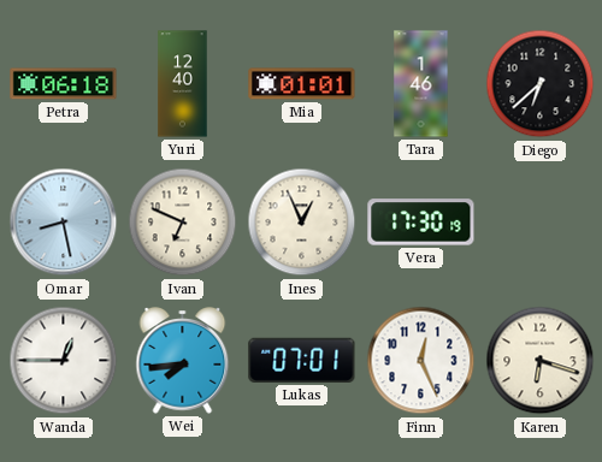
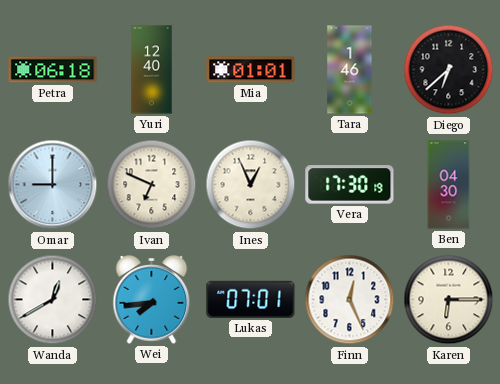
Omar: 8:28 -> 9:00 (53, 185)
Ben: none -> 04:30 (449, 185)
Wanda: 12:45 -> 12:40 (53, 300)
Karen: 6:18 -> 6:15 (449, 300)
